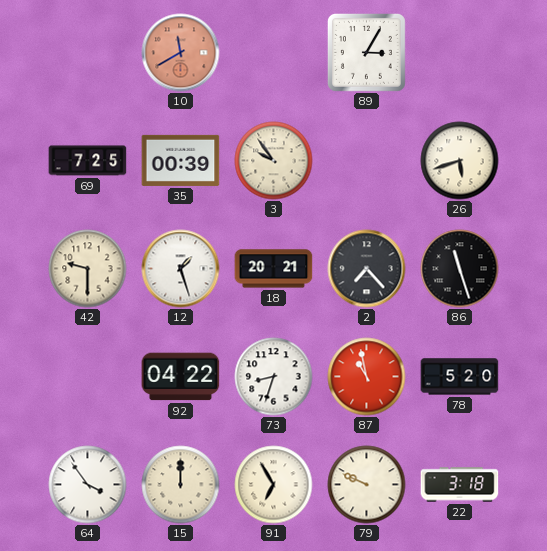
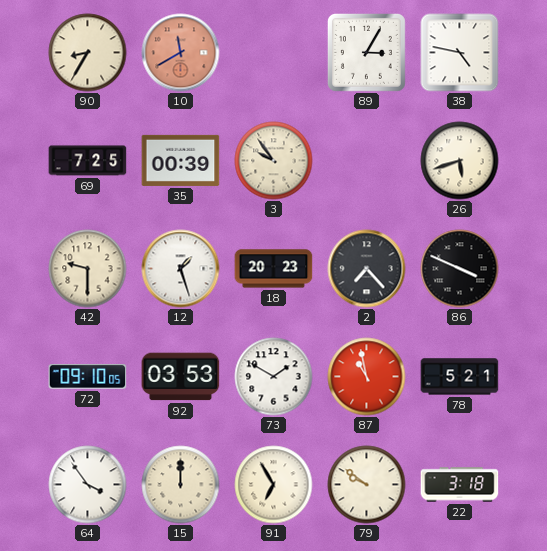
90: none -> 8:35 (88, 53)
38: none -> 4:47 (460, 53)
18: 20:21 -> 20:23 (274, 269)
86: 11:27 -> 3:49 (460, 269)
72: none -> 09:10 (88, 377)
92: 04:22 -> 03:53 (181, 377)
73: 8:33 -> 1:50 (274, 377)
78: 5:20 -> 5:21 (460, 377)
79: 9:49 -> 9:51 (367, 485)
